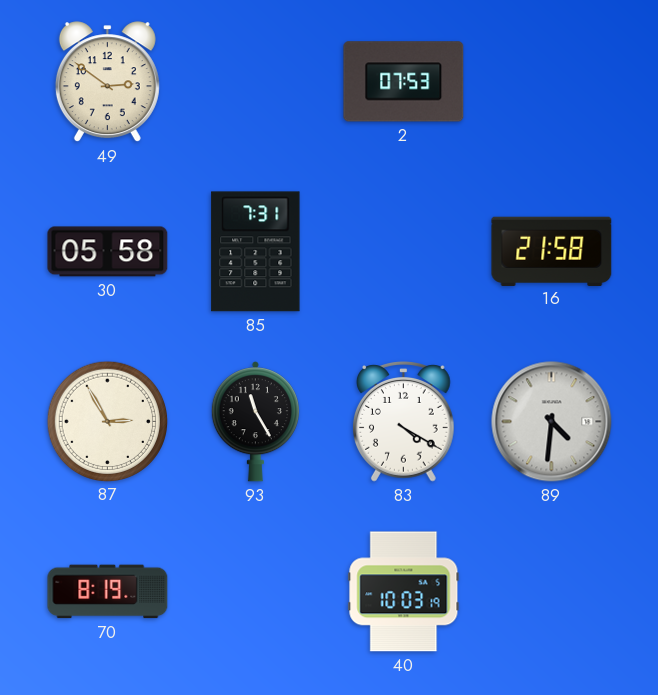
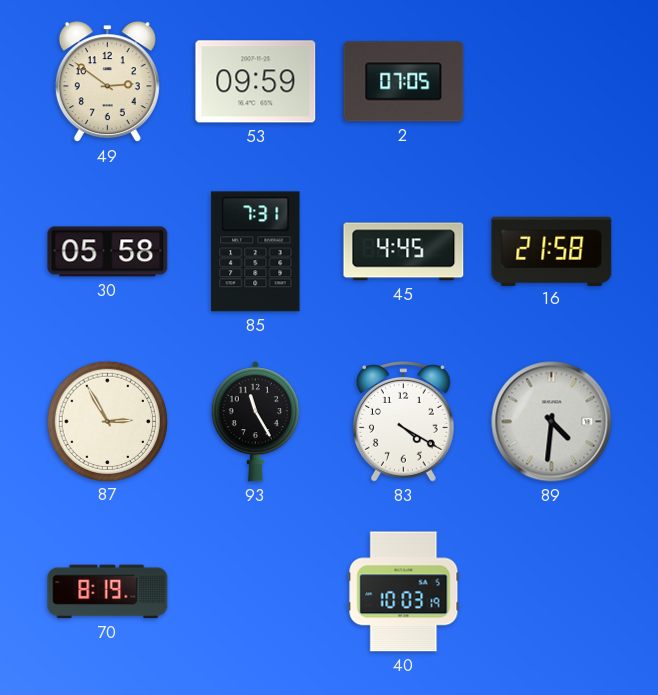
53: none -> 09:59 (256, 82)
2: 07:53 -> 07:05 (404, 82)
45: none -> 4:45 (404, 252)
